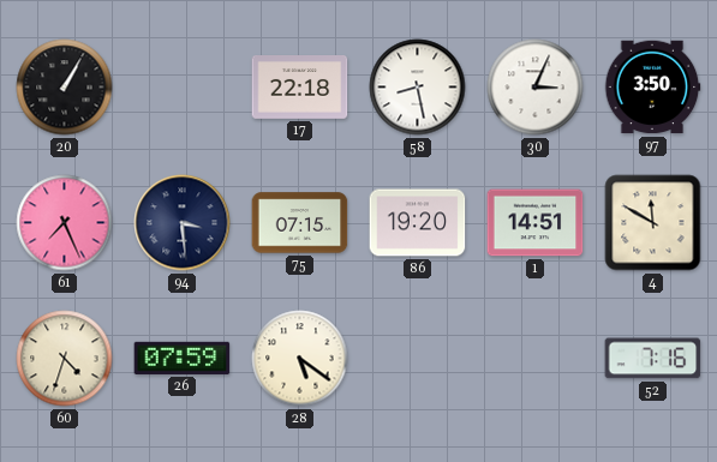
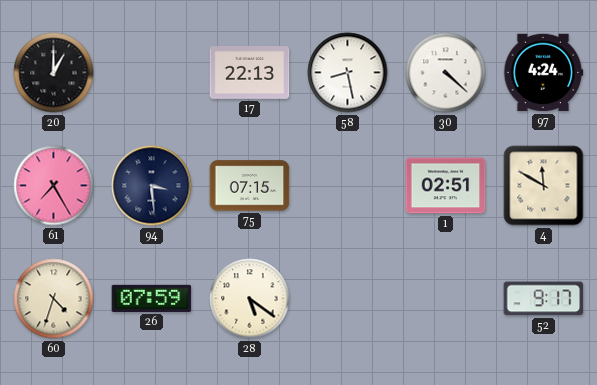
20: 1:05 -> 1:00 (54, 73)
17: 22:18 -> 22:13 (250, 73)
30: 3:04 -> 4:22 (446, 73)
97: 3:50 -> 4:24 (543, 73)
61: 7:26 -> 7:25 (54, 186)
86: 19:20 -> none (418, 223)
1: 14:51 -> 02:51 (446, 186)
52: 7:16 -> 9:17 (544, 299)
